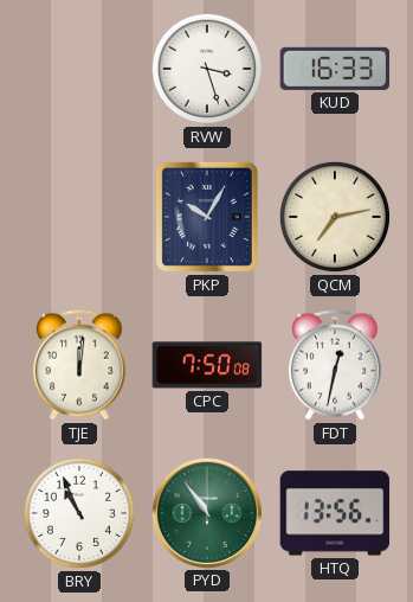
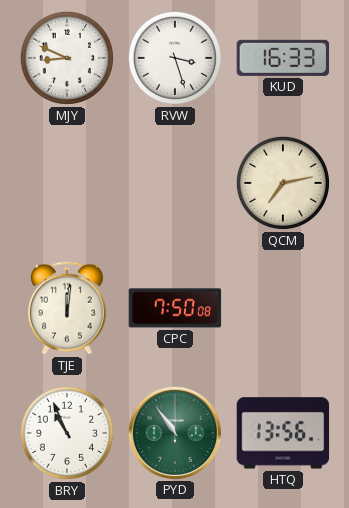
MJY: none -> 8:49 (67, 58)
PKP: 10:05 -> none (207, 217)
FDT: 12:32 -> none (336, 365)
